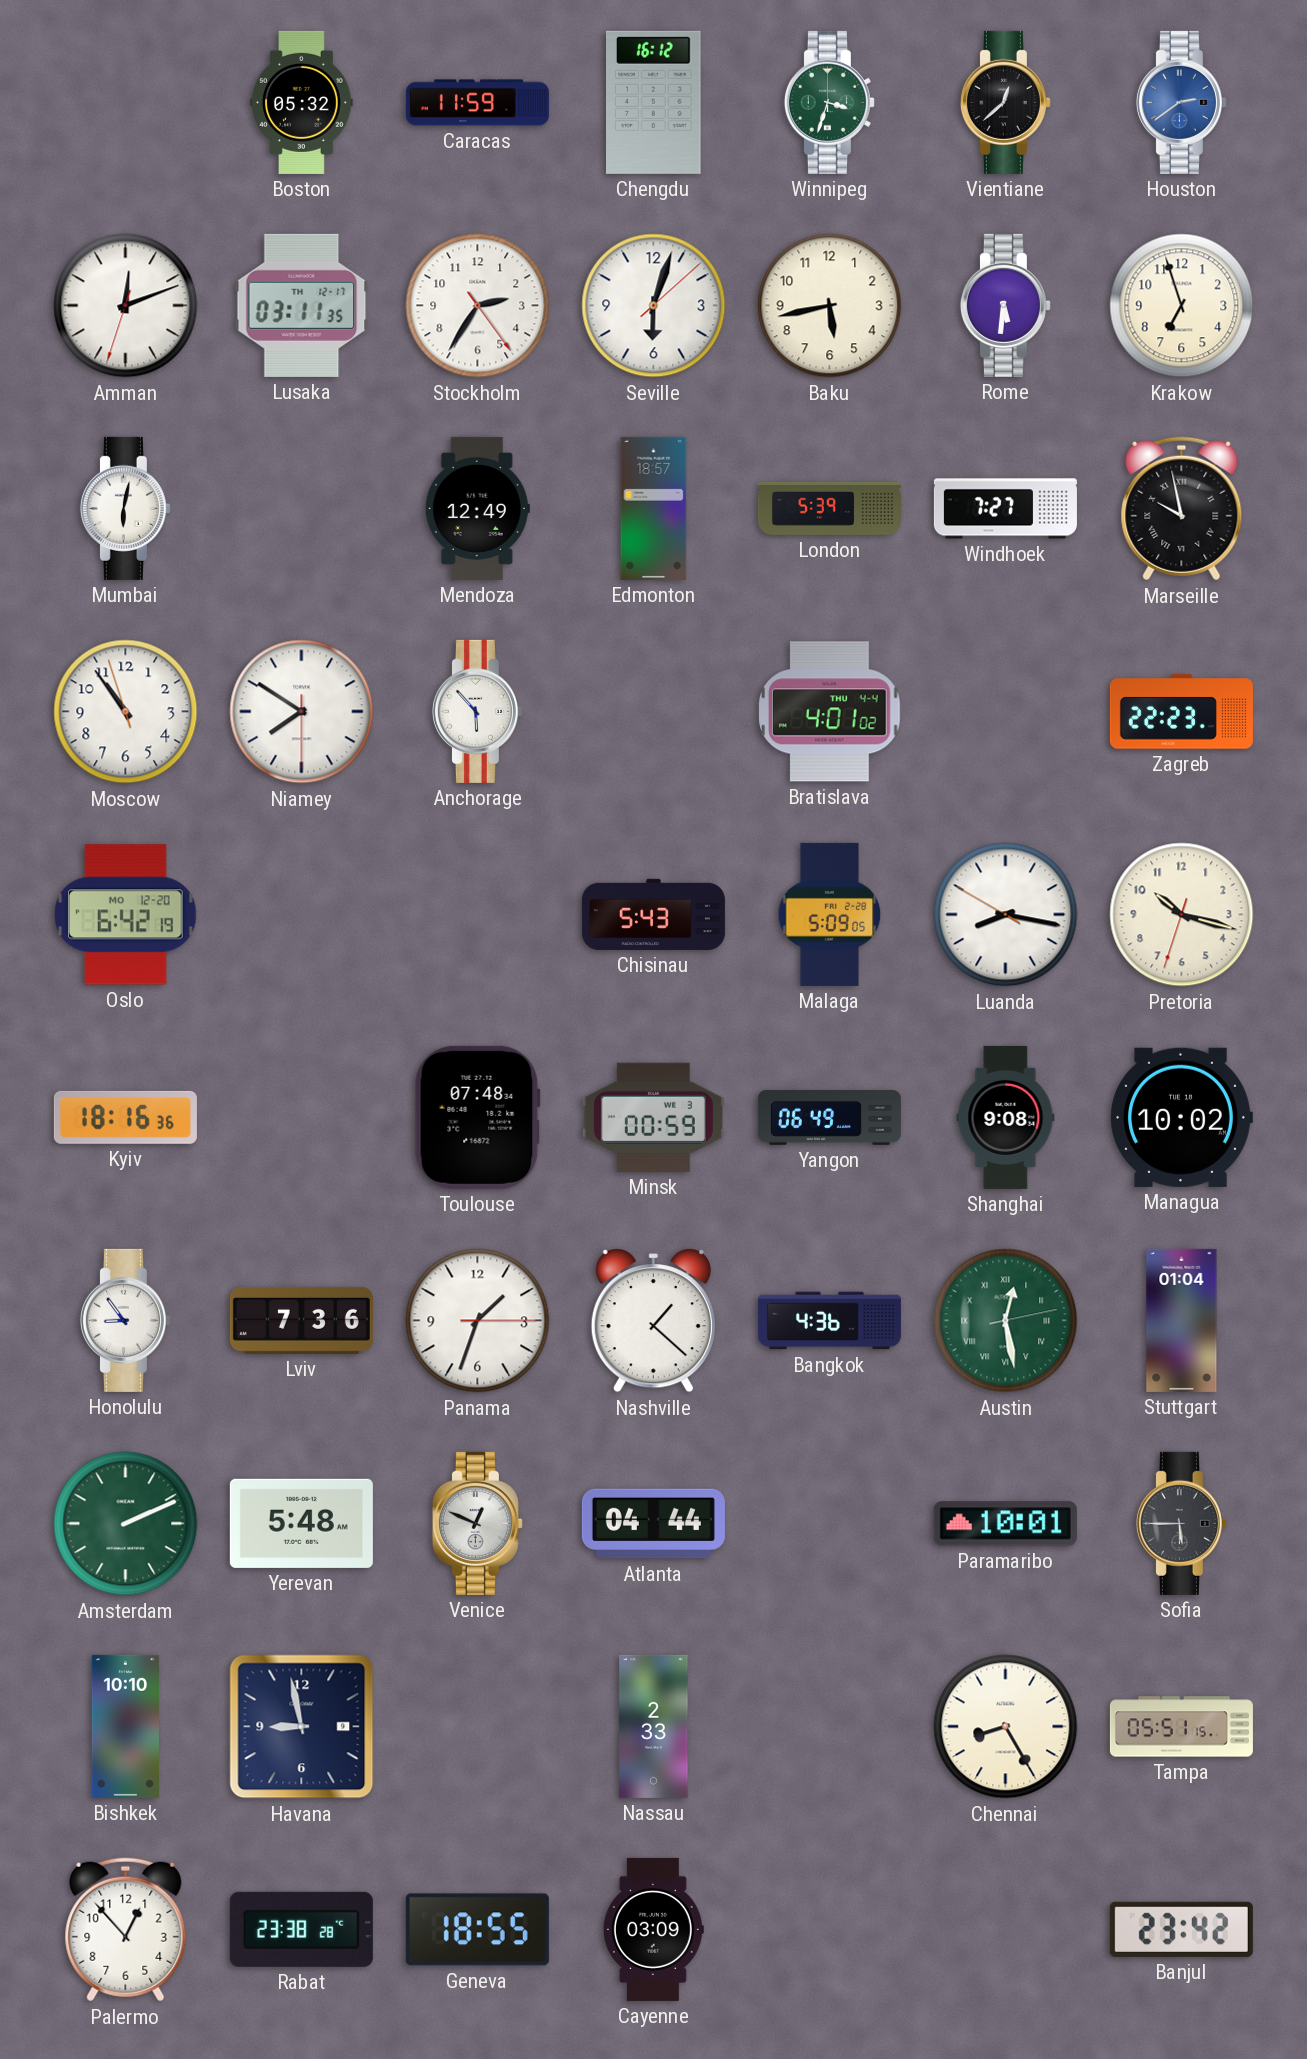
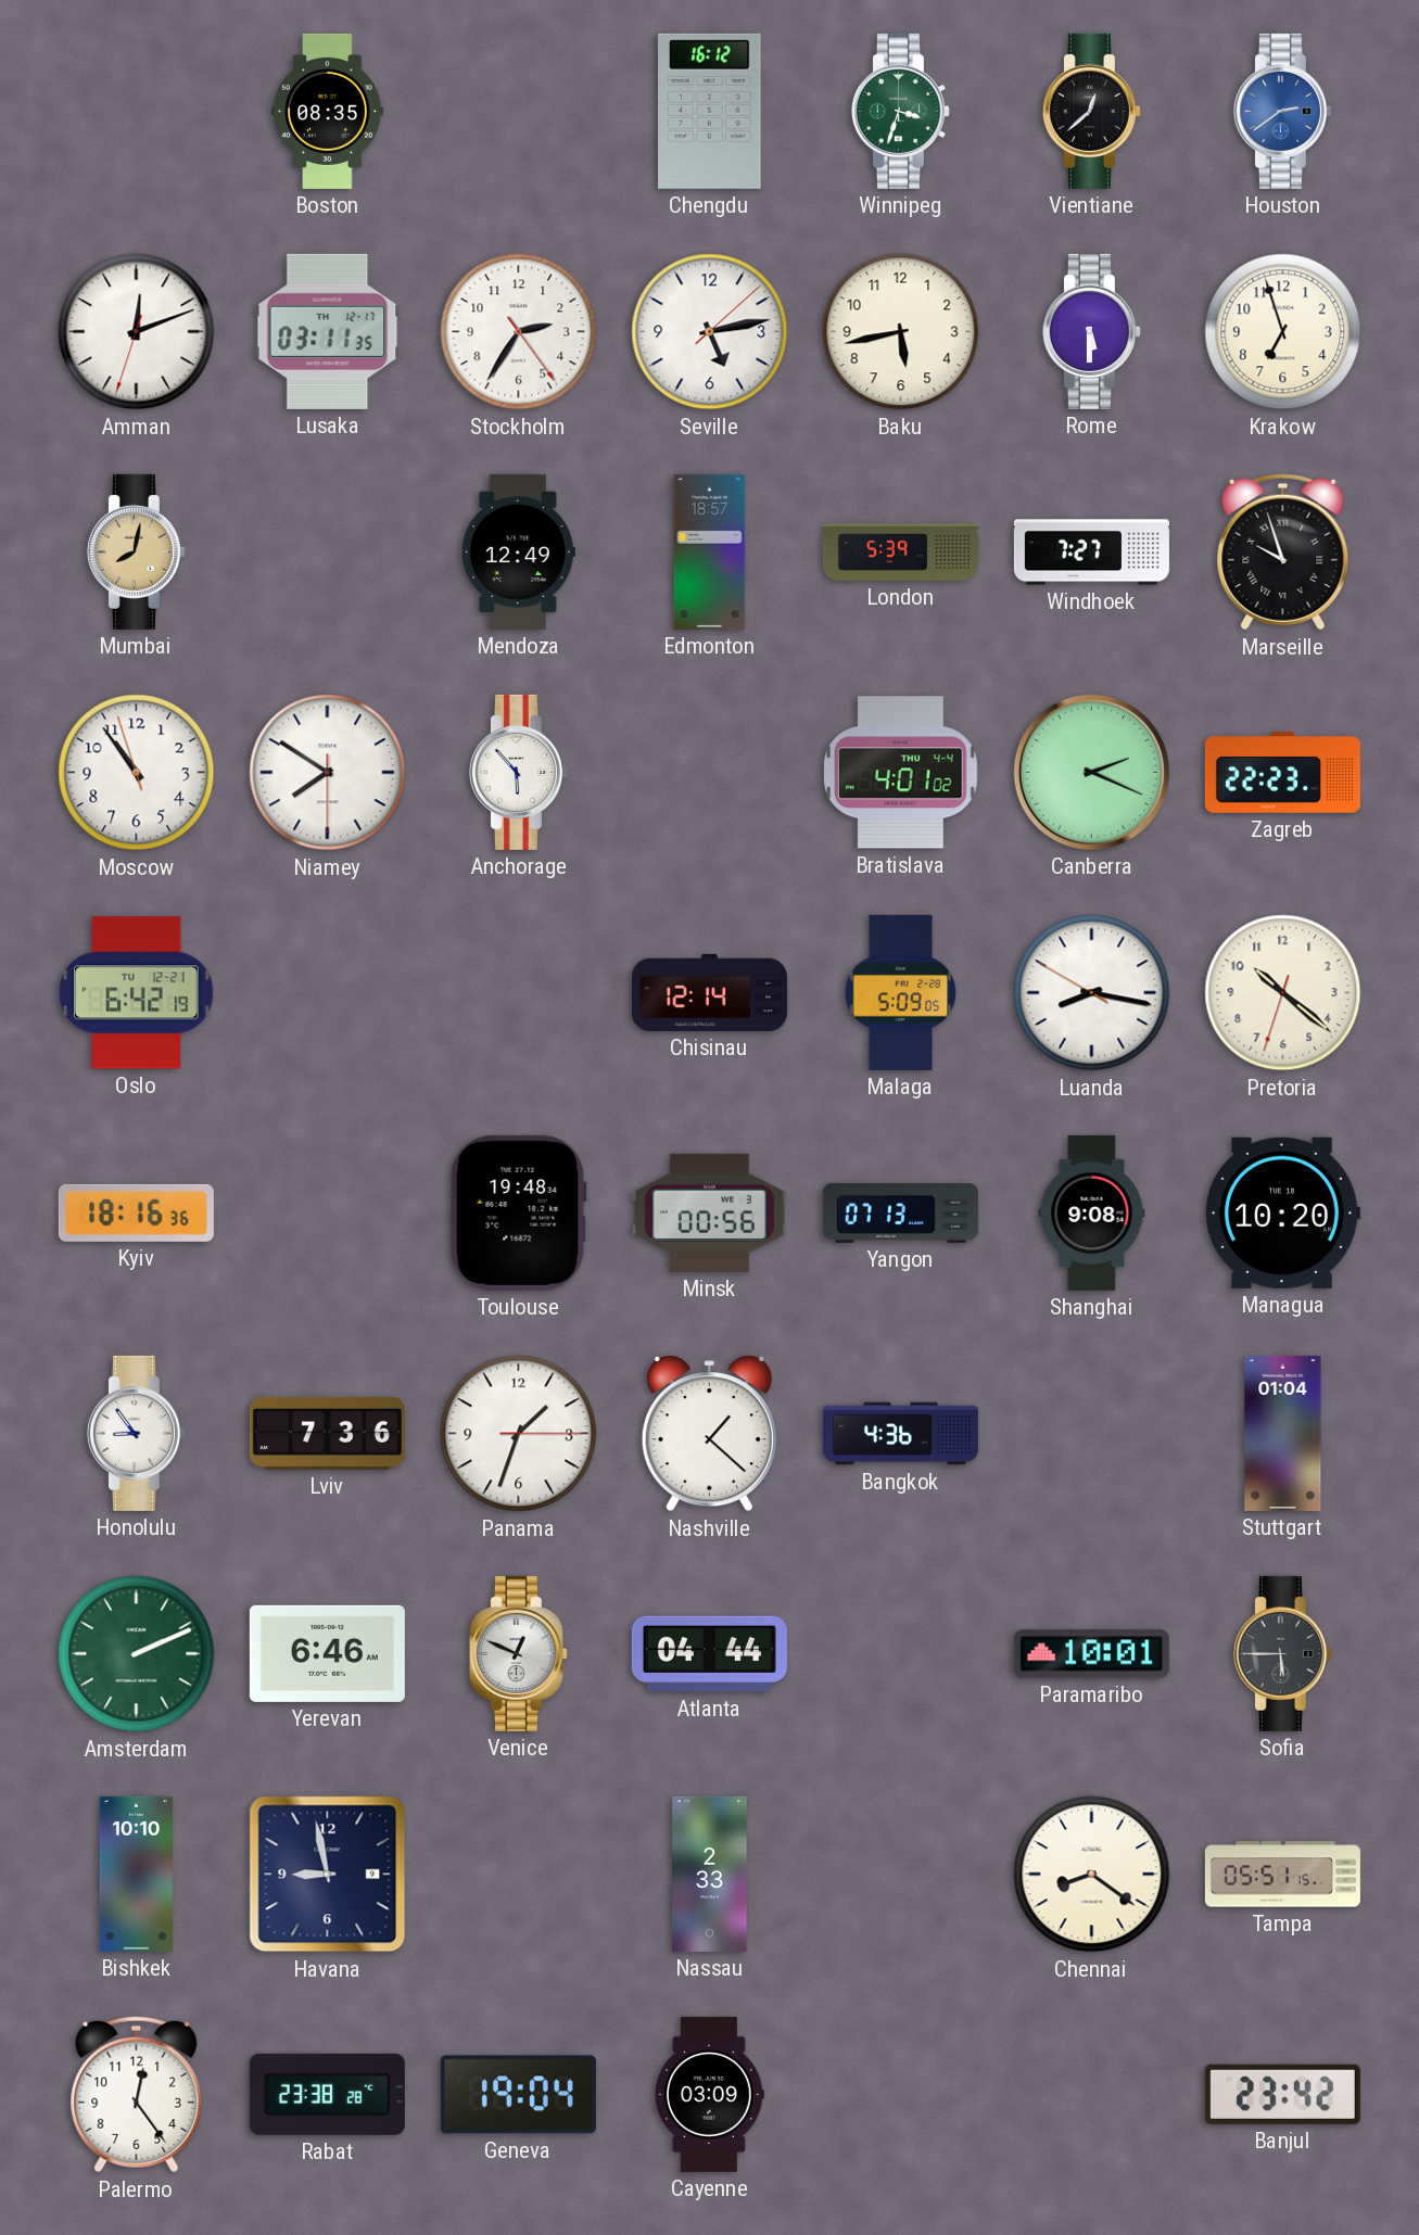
Boston: 05:32 -> 08:35 (328, 111)
Caracas: 11:59 -> none (477, 103)
Seville: 6:03 -> 5:13 (710, 332)
Rome: 5:31 -> 5:30 (1091, 331)
Mumbai: 6:02 -> 8:02 (136, 551)
Mumbai dial: white -> champagne (136, 551)
Marseille: 9:58 -> 9:57 (1283, 553)
Canberra: none -> 2:19 (1091, 772)
Oslo date: MO 12-20 -> TU 12-21 (137, 993)
Chisinau: 5:43 -> 12:14 (709, 992)
Pretoria: 10:17 -> 10:21 (1283, 993)
Toulouse: 07:48 -> 19:48 (518, 1212)
Minsk: 00:59 -> 00:56 (709, 1212)
Yangon: 06:49 -> 07:13 (900, 1212)
Managua: 10:02 -> 10:20 (1282, 1212)
Austin: 12:28 -> none (1006, 1321)
Yerevan: 5:48 -> 6:46 (327, 1653)
Chennai: 8:25 -> 8:21 (1092, 1875)
Palermo: 12:53 -> 12:24 (137, 2095)
Geneva: 18:55 -> 19:04 (518, 2095)
